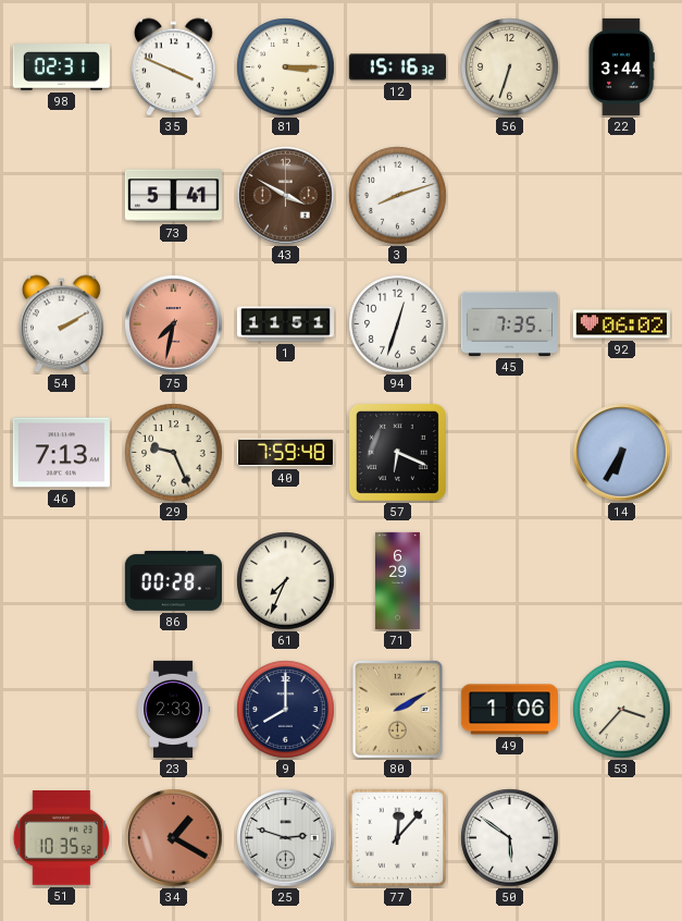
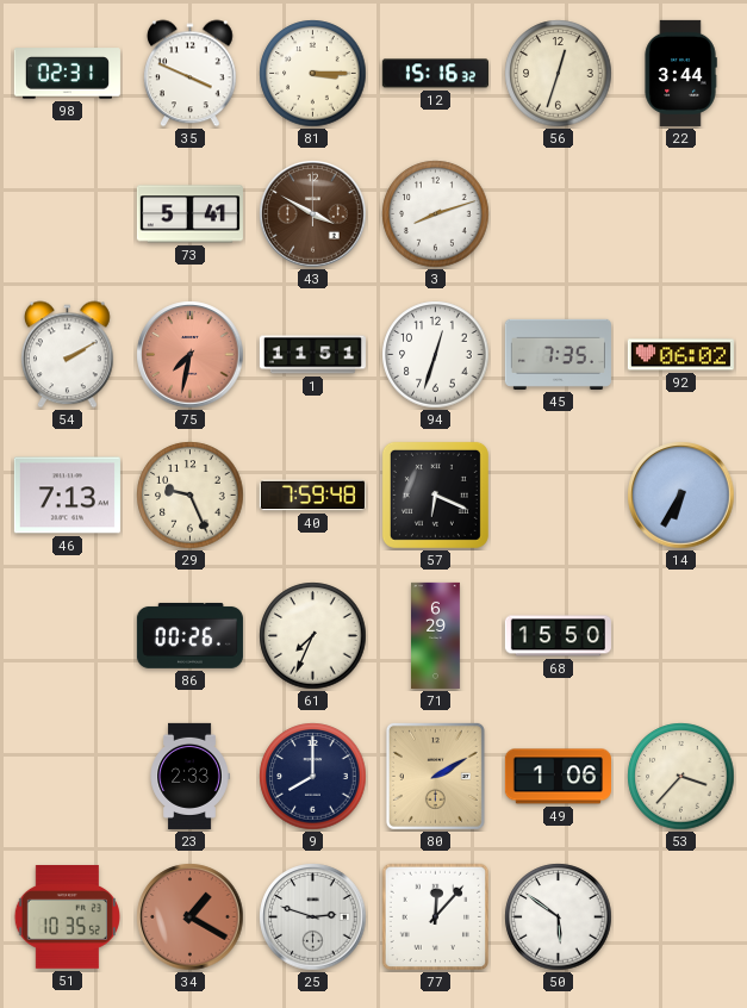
56: 6:33 -> 12:33 (559, 74)
86: 00:28 -> 00:26 (189, 635)
68: none -> 15:50 (558, 636)
